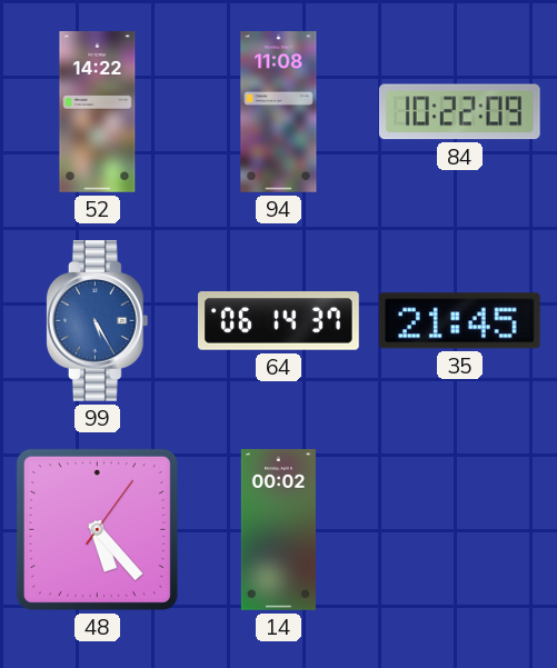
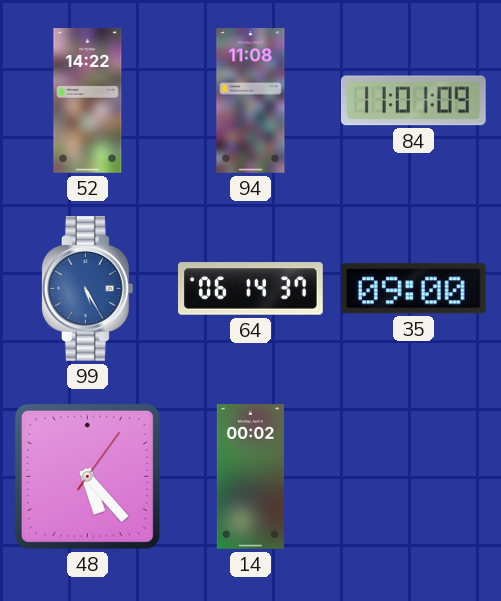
84: 10:22 -> 11:01 (413, 101)
35: 21:45 -> 09:00 (413, 289)
